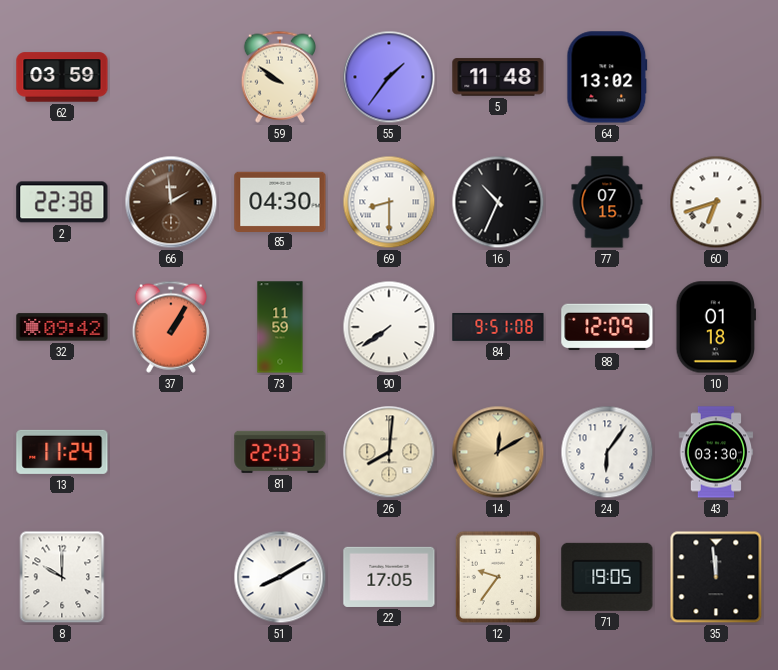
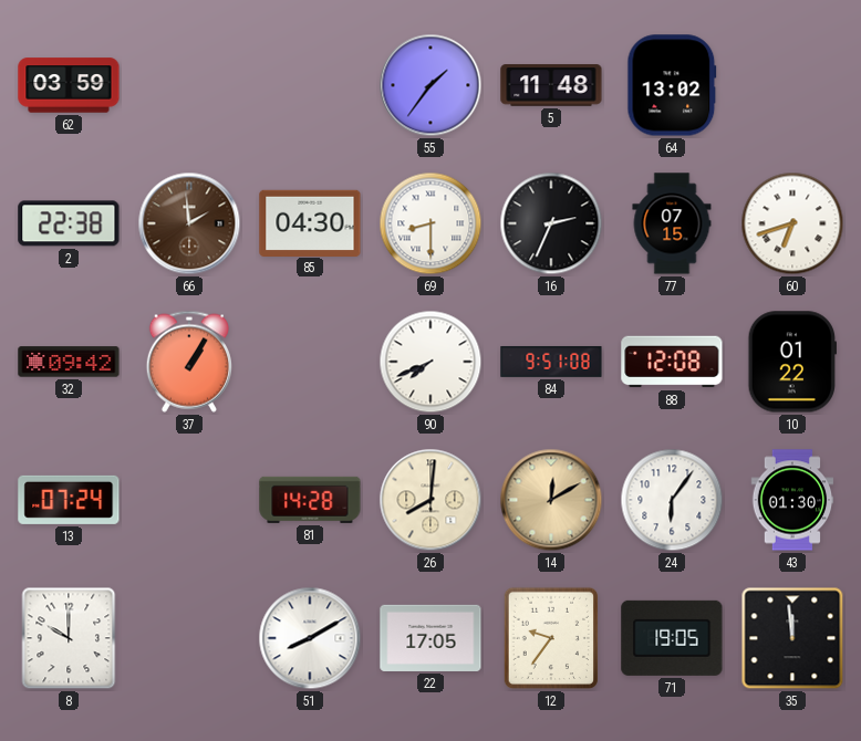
59: 9:51 -> none (280, 77)
16: 10:34 -> 2:34 (551, 223)
73: 11:59 -> none (280, 327)
90: 7:39 -> 7:41 (430, 362)
88: 12:09 -> 12:08 (672, 362)
10: 01:18 -> 01:22 (791, 362)
13: 11:24 -> 07:24 (69, 500)
81: 22:03 -> 14:28 (310, 500)
43: 03:30 -> 01:30 (792, 500)
